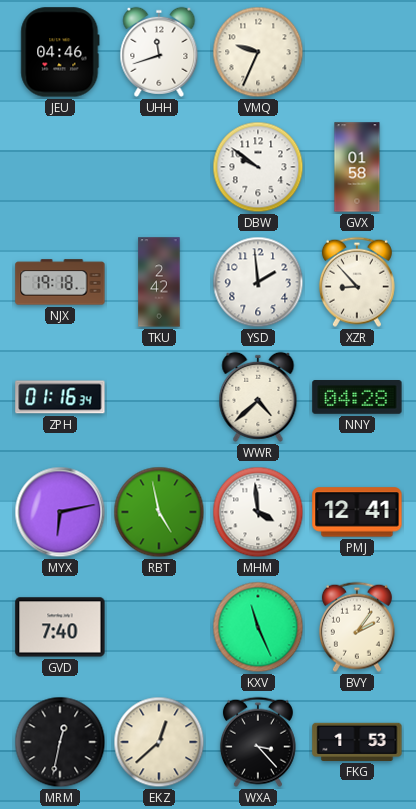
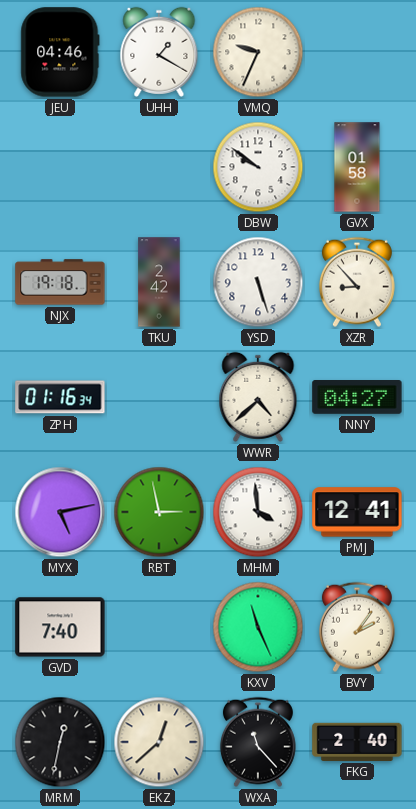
UHH: 11:42 -> 1:20 (159, 52)
YSD: 1:59 -> 5:27 (258, 282)
NNY: 04:28 -> 04:27 (357, 398)
MYX: 6:13 -> 5:13 (60, 512)
RBT: 4:58 -> 2:58 (159, 512)
WXA: 3:23 -> 11:23 (258, 742)
FKG: 1:53 -> 2:40 (357, 742)
